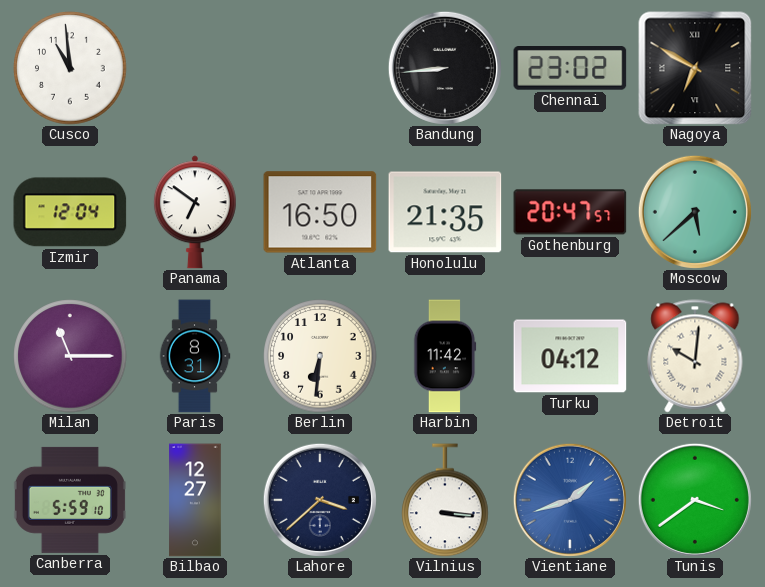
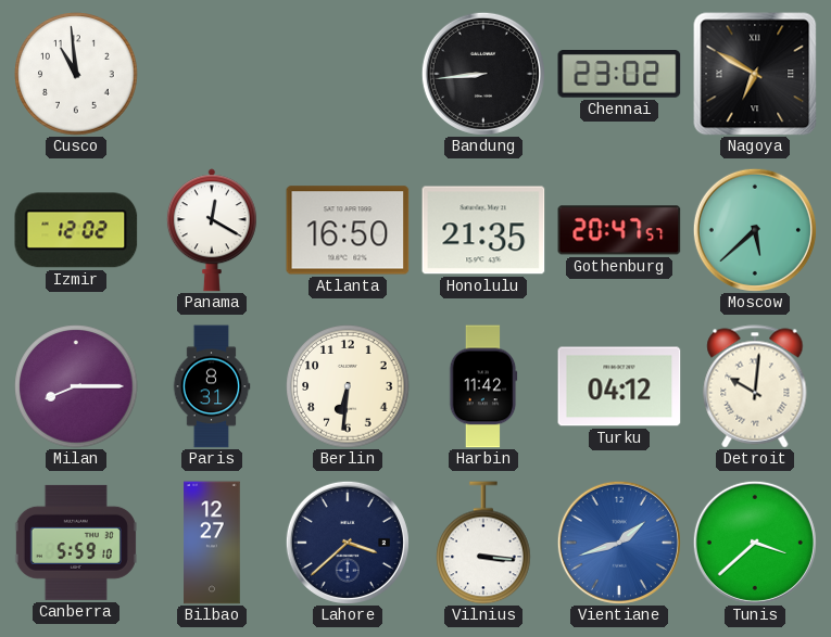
Izmir: 12:04 -> 12:02 (76, 230)
Panama: 6:51 -> 12:20 (212, 230)
Milan: 11:15 -> 8:15 (76, 386)
Tunis: 3:39 -> 3:38 (755, 543)
